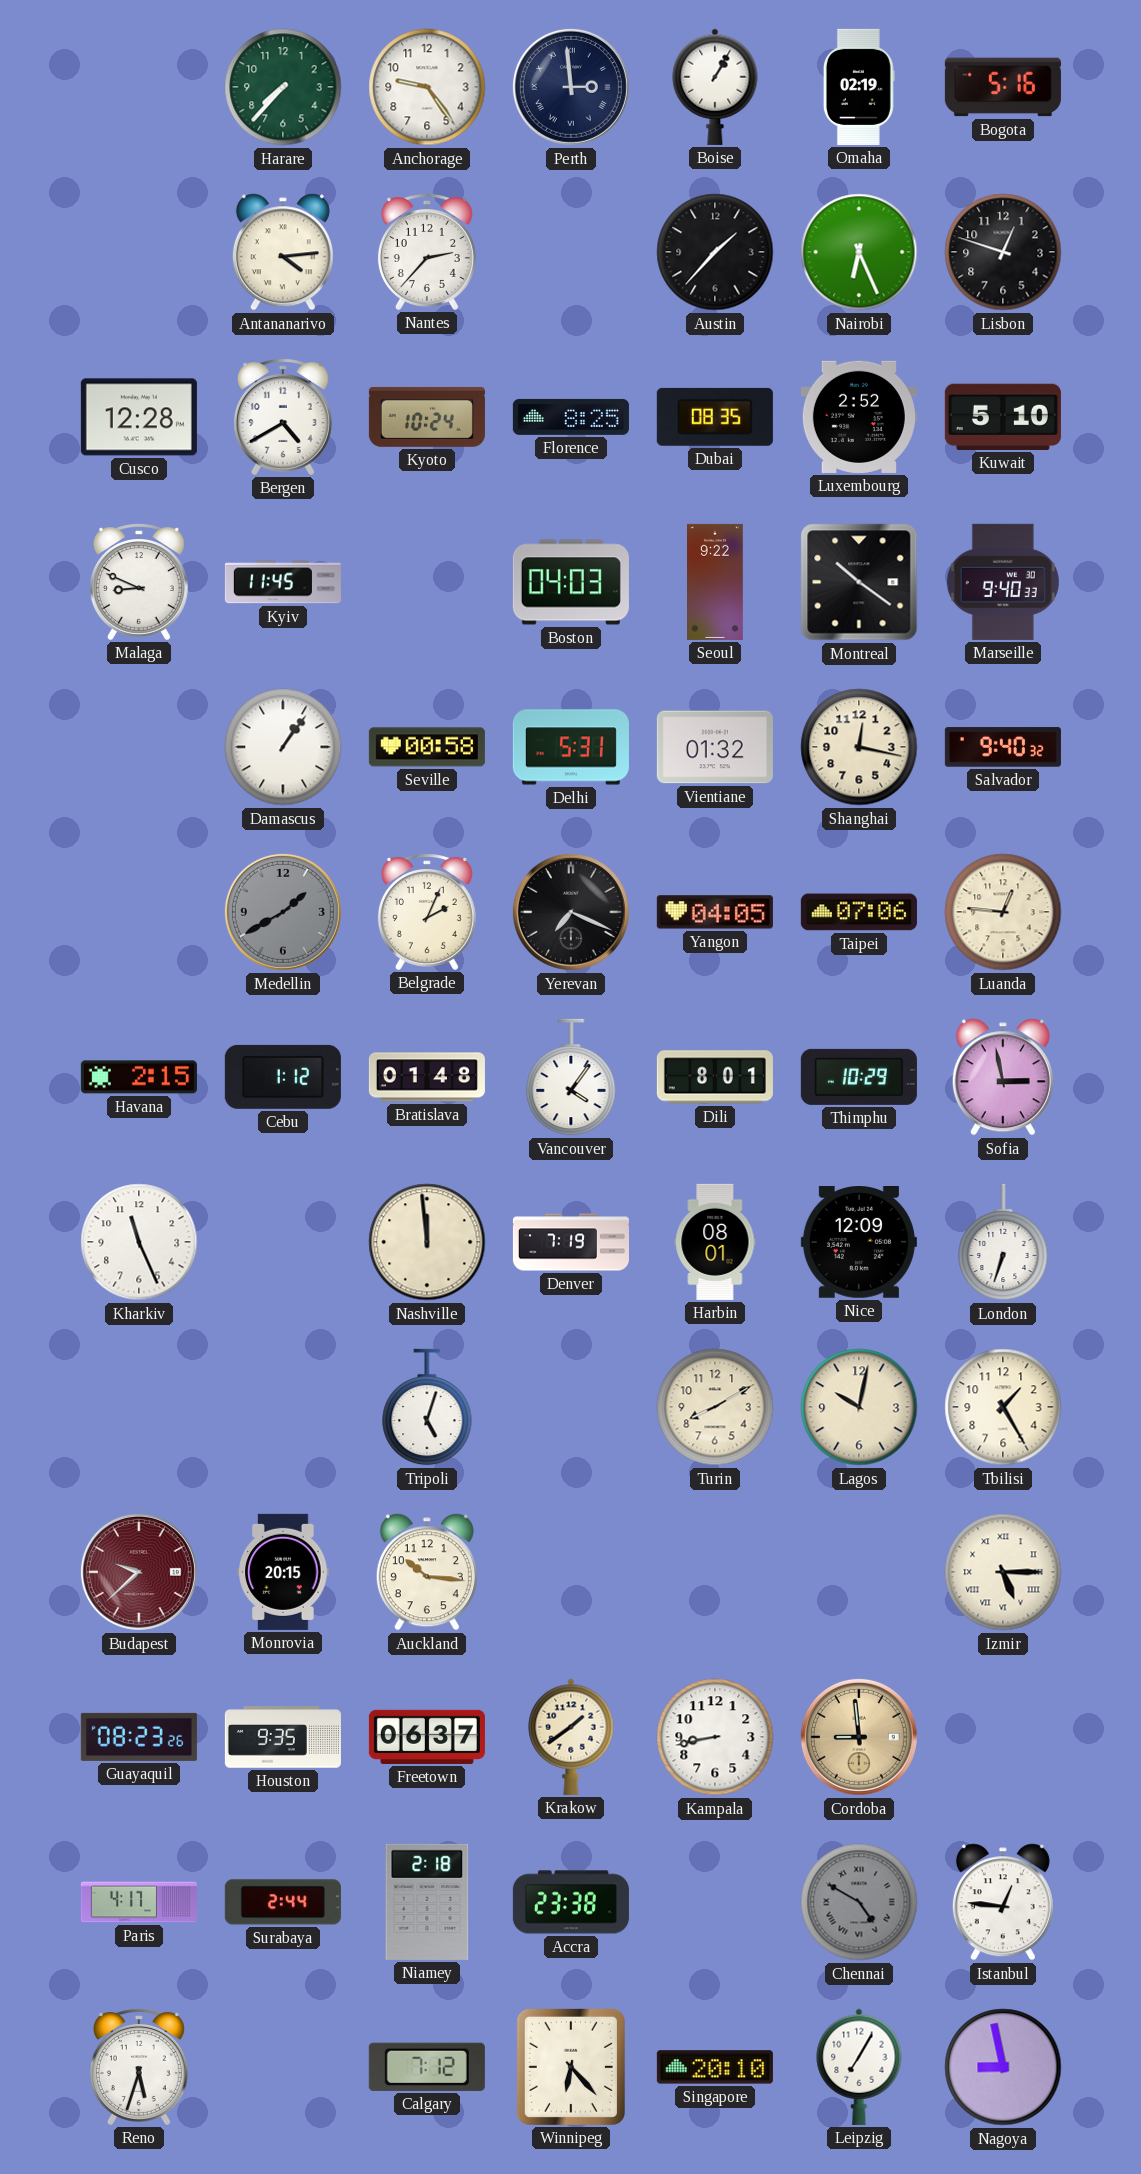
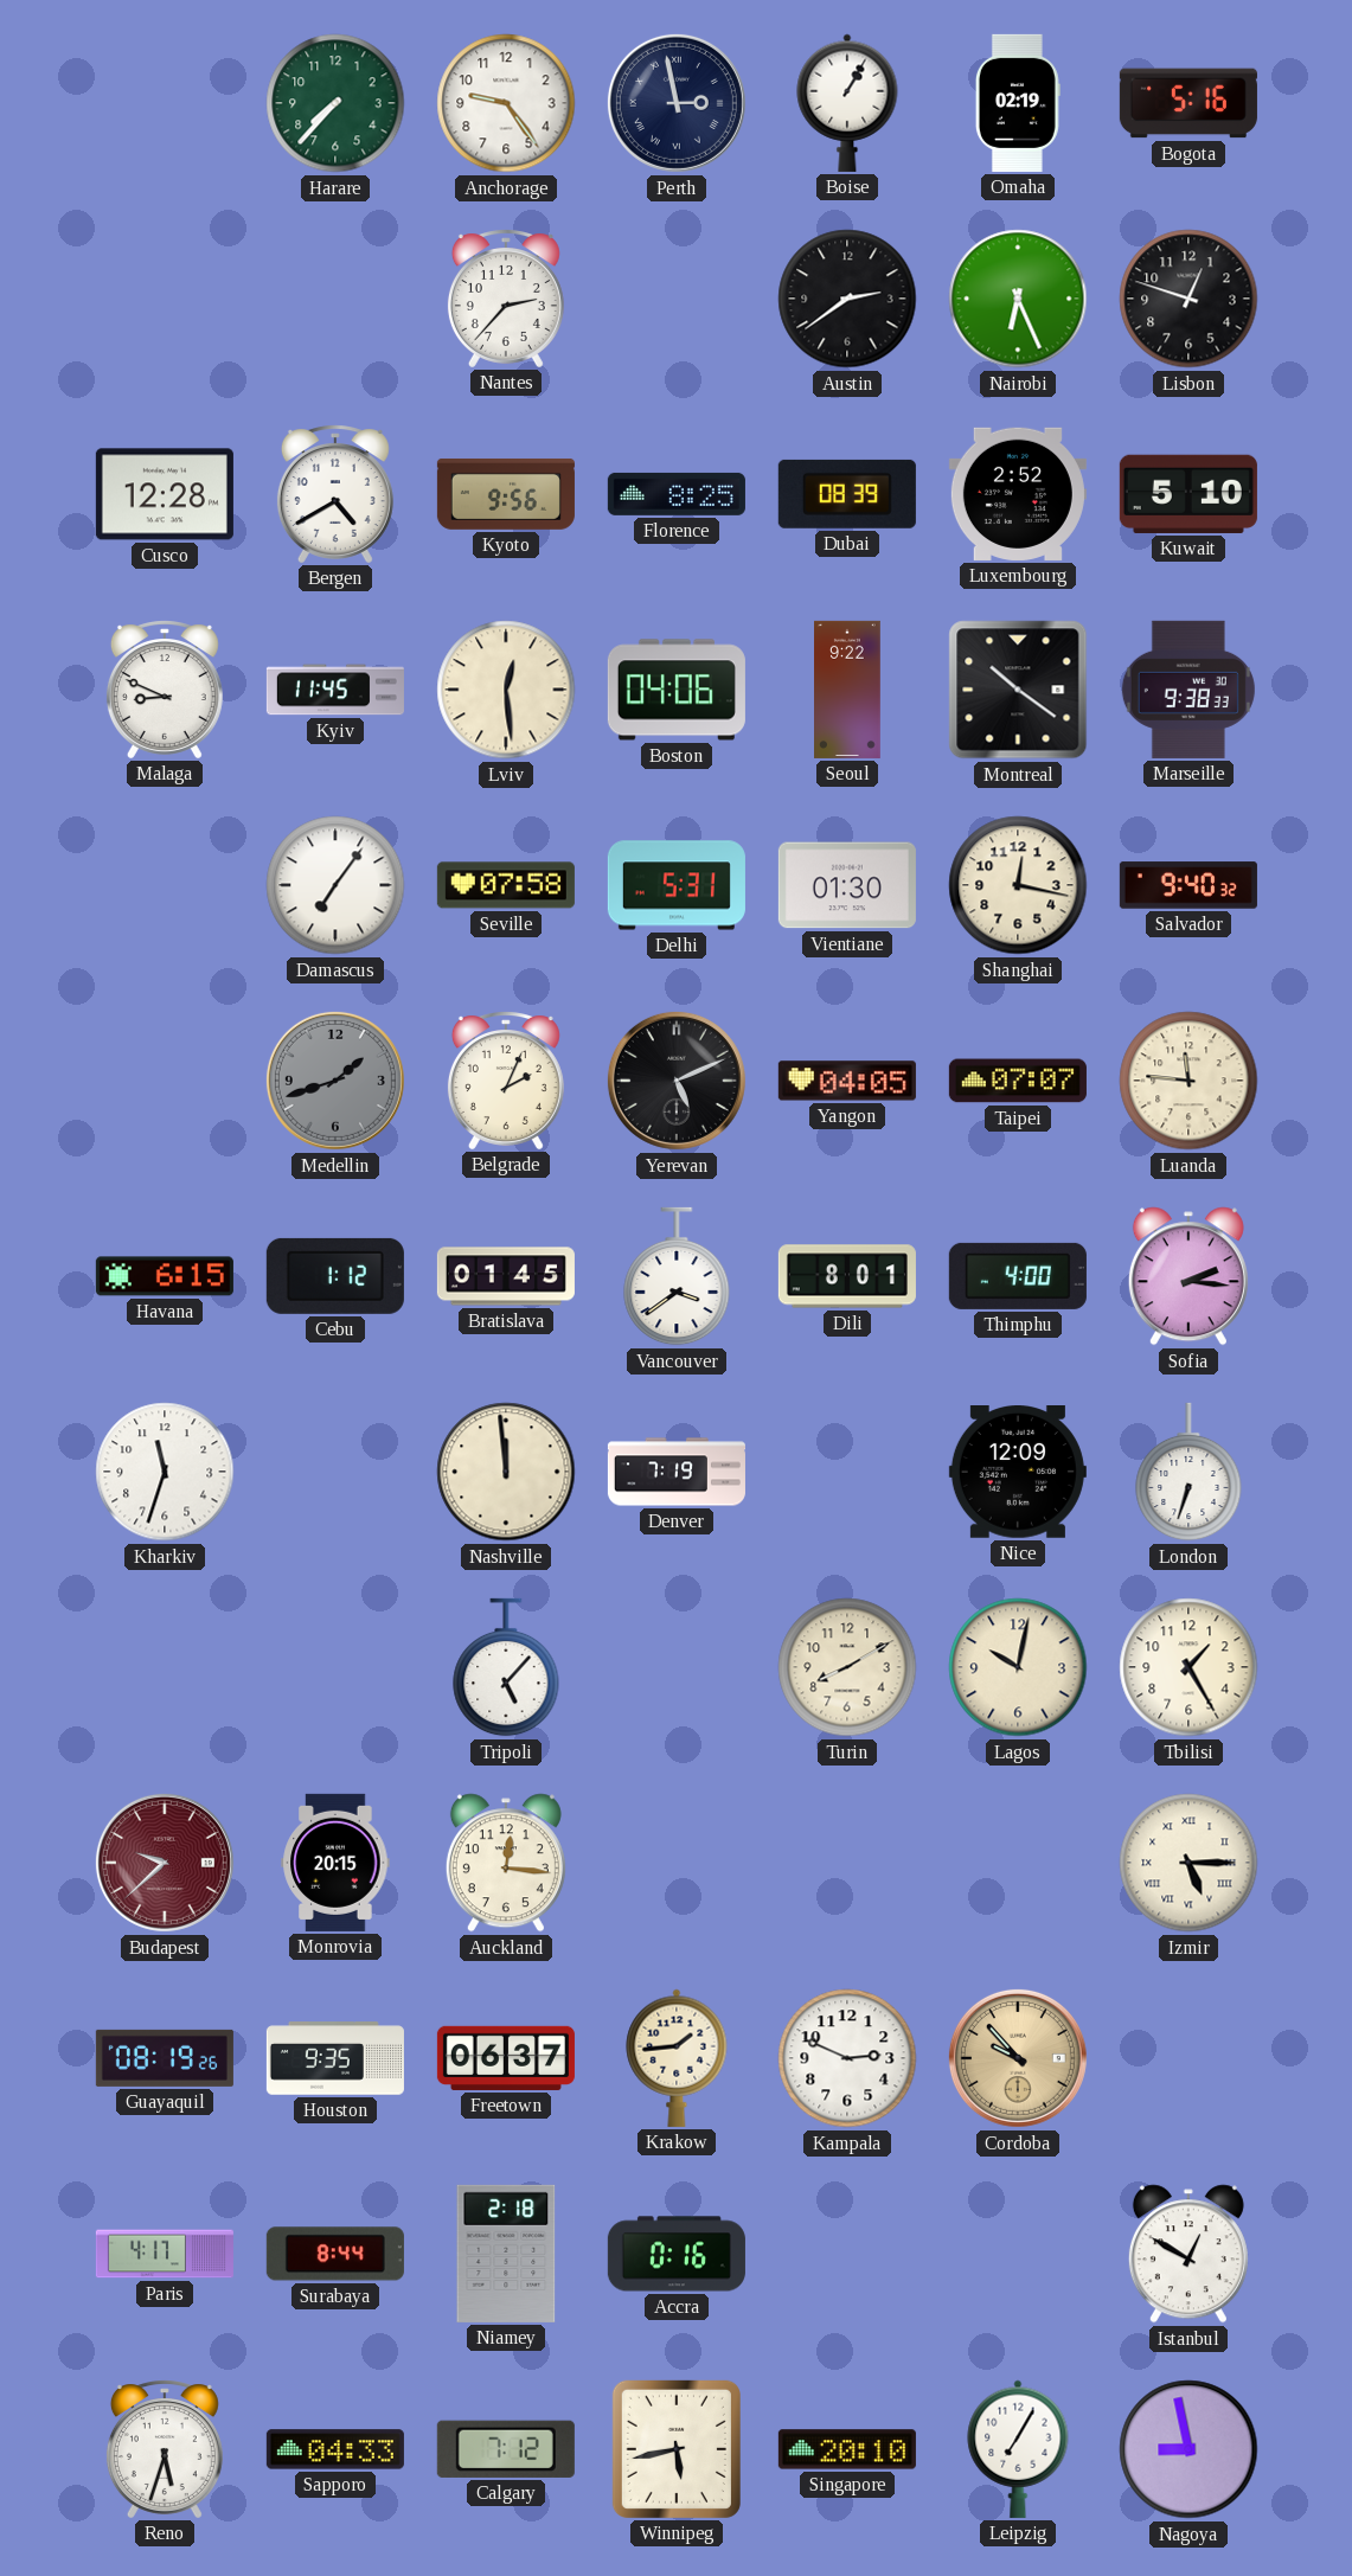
Perth: 2:59 -> 2:58 (677, 103)
Antananarivo: 4:14 -> none (283, 252)
Austin: 1:37 -> 2:39 (847, 299)
Kyoto: 10:24 -> 9:56 (506, 494)
Dubai: 08:35 -> 08:39 (847, 494)
Lviv: none -> 12:29 (506, 690)
Boston: 04:03 -> 04:06 (677, 690)
Marseille: 9:40 -> 9:38 (1188, 690)
Damascus: 1:06 -> 7:06 (335, 885)
Seville: 00:58 -> 07:58 (506, 885)
Vientiane: 01:32 -> 01:30 (847, 885)
Medellin: 1:40 -> 1:42 (335, 1081)
Yerevan: 7:19 -> 5:11 (677, 1081)
Taipei: 07:06 -> 07:07 (1018, 1081)
Luanda: 12:46 -> 11:46 (1188, 1081)
Havana: 2:15 -> 6:15 (165, 1276)
Bratislava: 01:48 -> 01:45 (506, 1276)
Vancouver: 4:06 -> 3:39 (677, 1276)
Thimphu: 10:29 -> 4:00 (1018, 1276)
Sofia: 2:58 -> 2:16 (1188, 1276)
Kharkiv: 11:26 -> 11:33 (165, 1472)
Harbin: 08:01 -> none (715, 1242)
Tripoli: 5:03 -> 5:07 (506, 1667)
Auckland: 10:16 -> 12:16 (506, 1863)
Guayaquil: 08:23 -> 08:19 (165, 2058)
Krakow: 1:39 -> 1:44 (677, 2058)
Kampala: 8:43 -> 2:49 (847, 2058)
Cordoba: 8:59 -> 9:53 (1018, 2058)
Surabaya: 2:44 -> 8:44 (335, 2254)
Accra: 23:38 -> 0:16 (677, 2254)
Chennai: 4:50 -> none (859, 1902)
Istanbul: 12:46 -> 12:50 (1188, 2254)
Sapporo: none -> 04:33 (335, 2449)
Winnipeg: 6:23 -> 5:43 (677, 2449)
